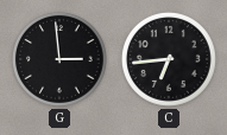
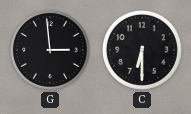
C: 6:44 -> 6:30 (142, 50)
